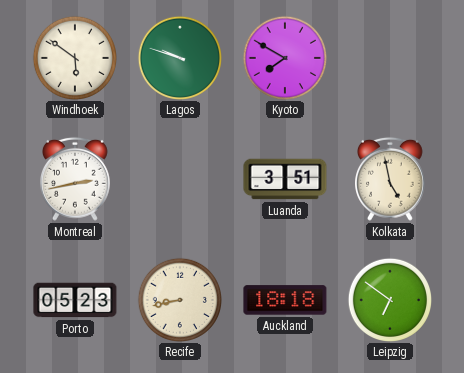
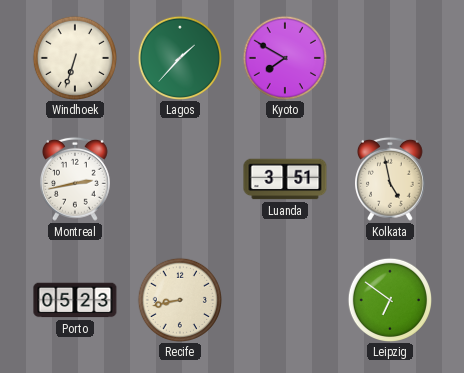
Windhoek: 5:51 -> 6:33 (74, 57)
Lagos: 9:48 -> 1:37 (179, 57)
Auckland: 18:18 -> none (285, 300)
